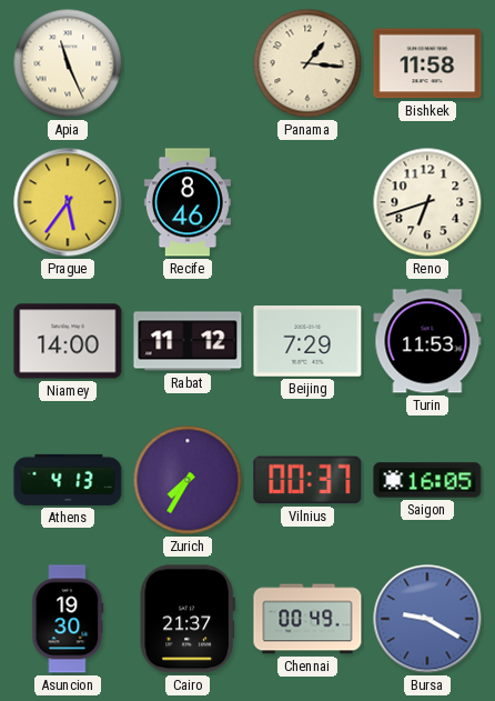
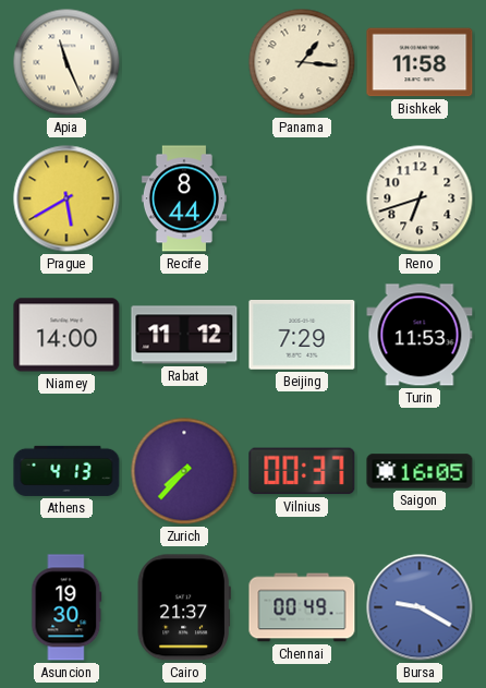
Prague: 5:36 -> 5:40 (66, 198)
Recife: 8:46 -> 8:44 (184, 198)
Zurich: 7:35 -> 7:37 (184, 471)
